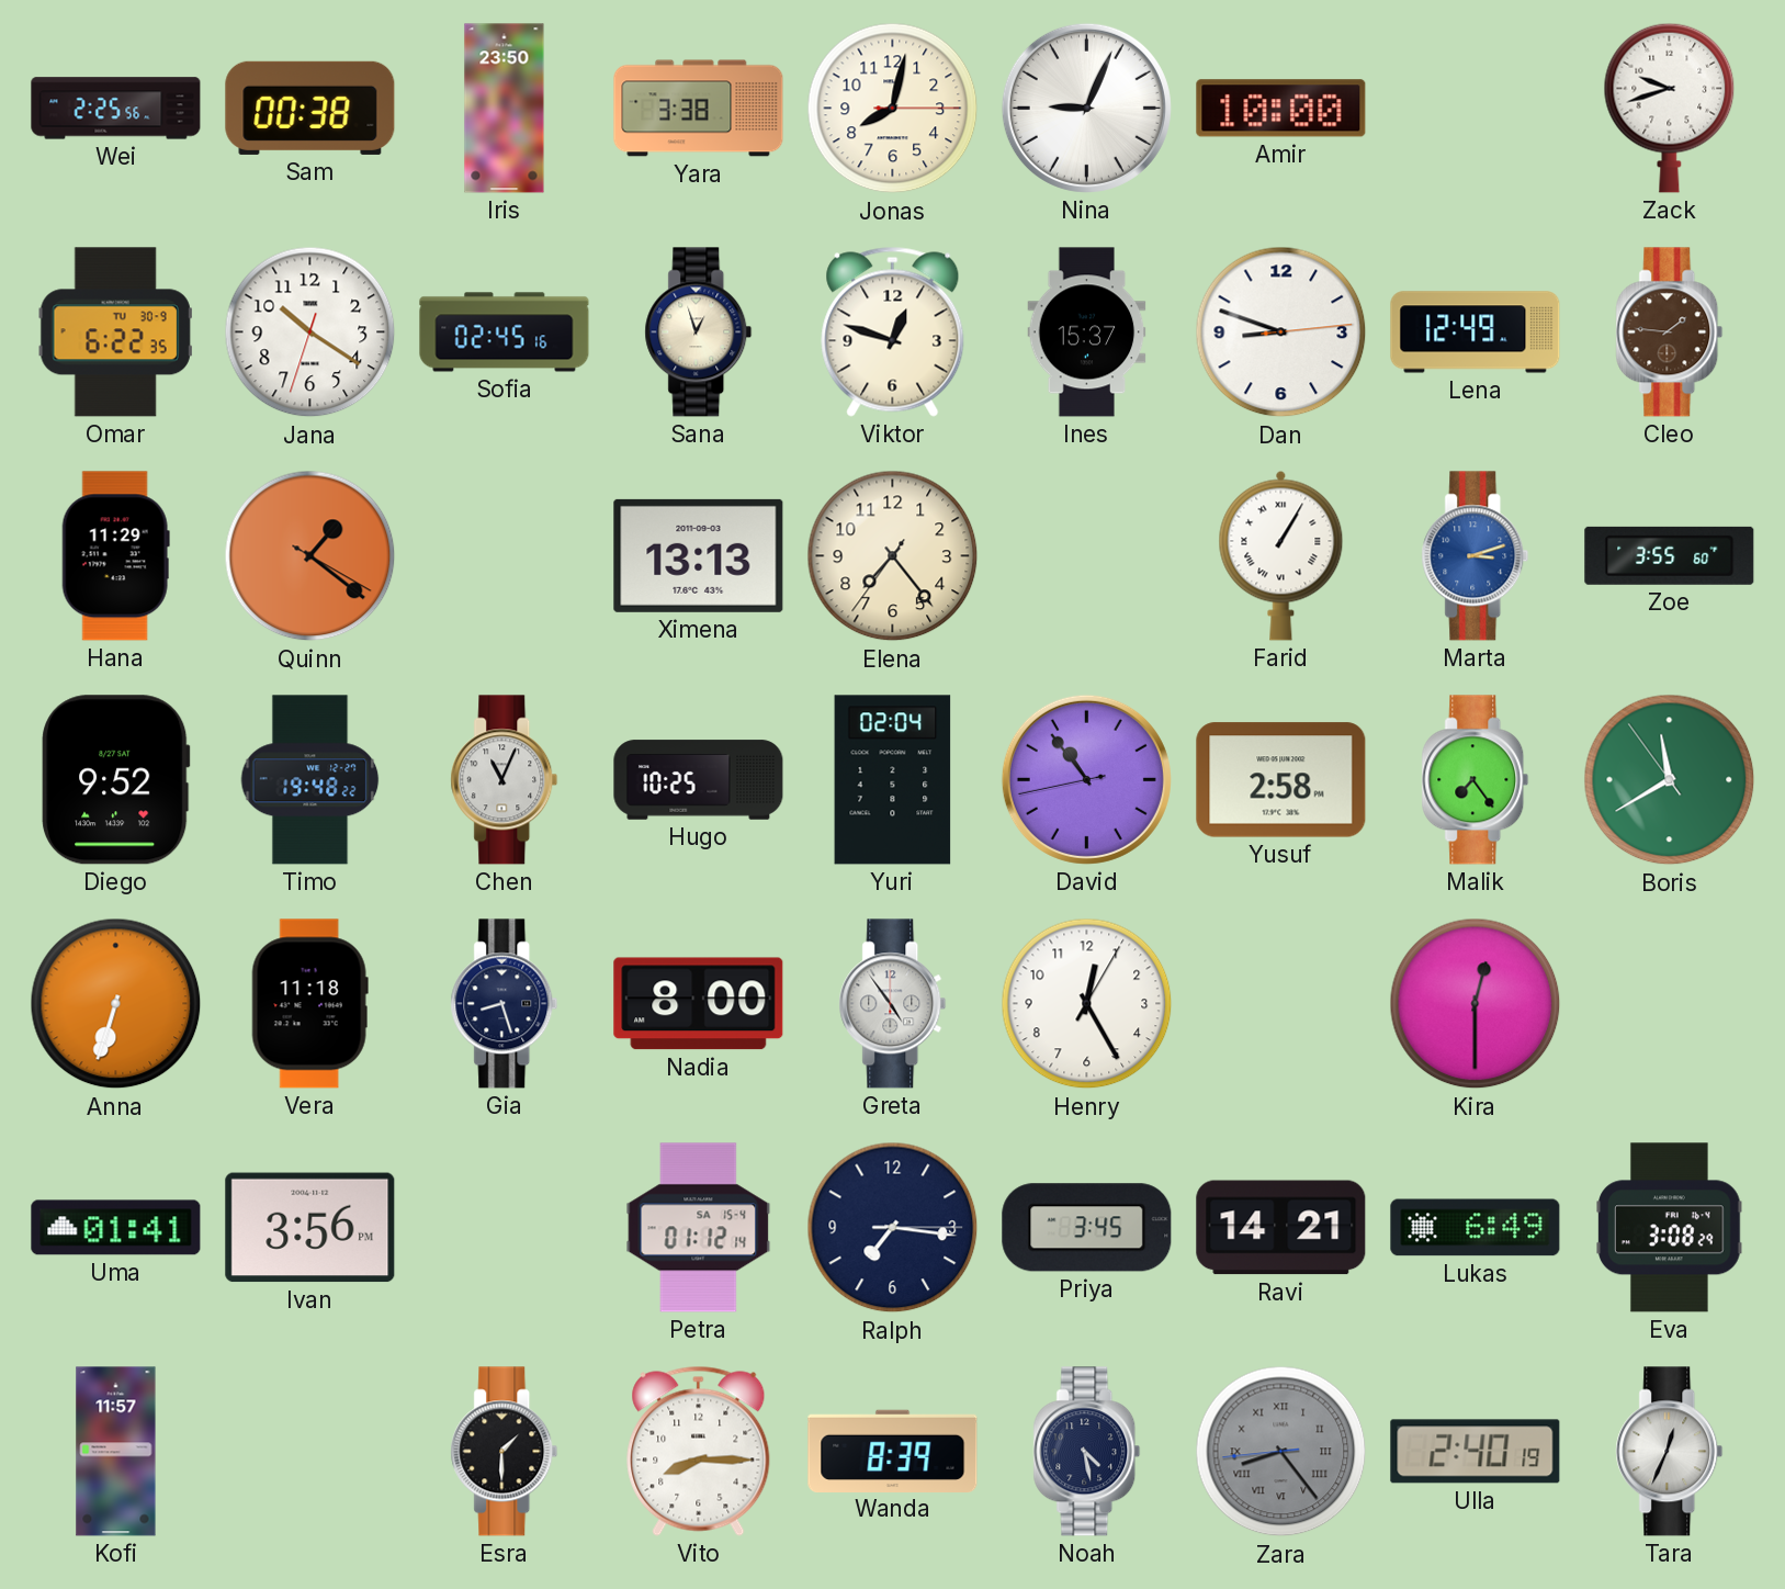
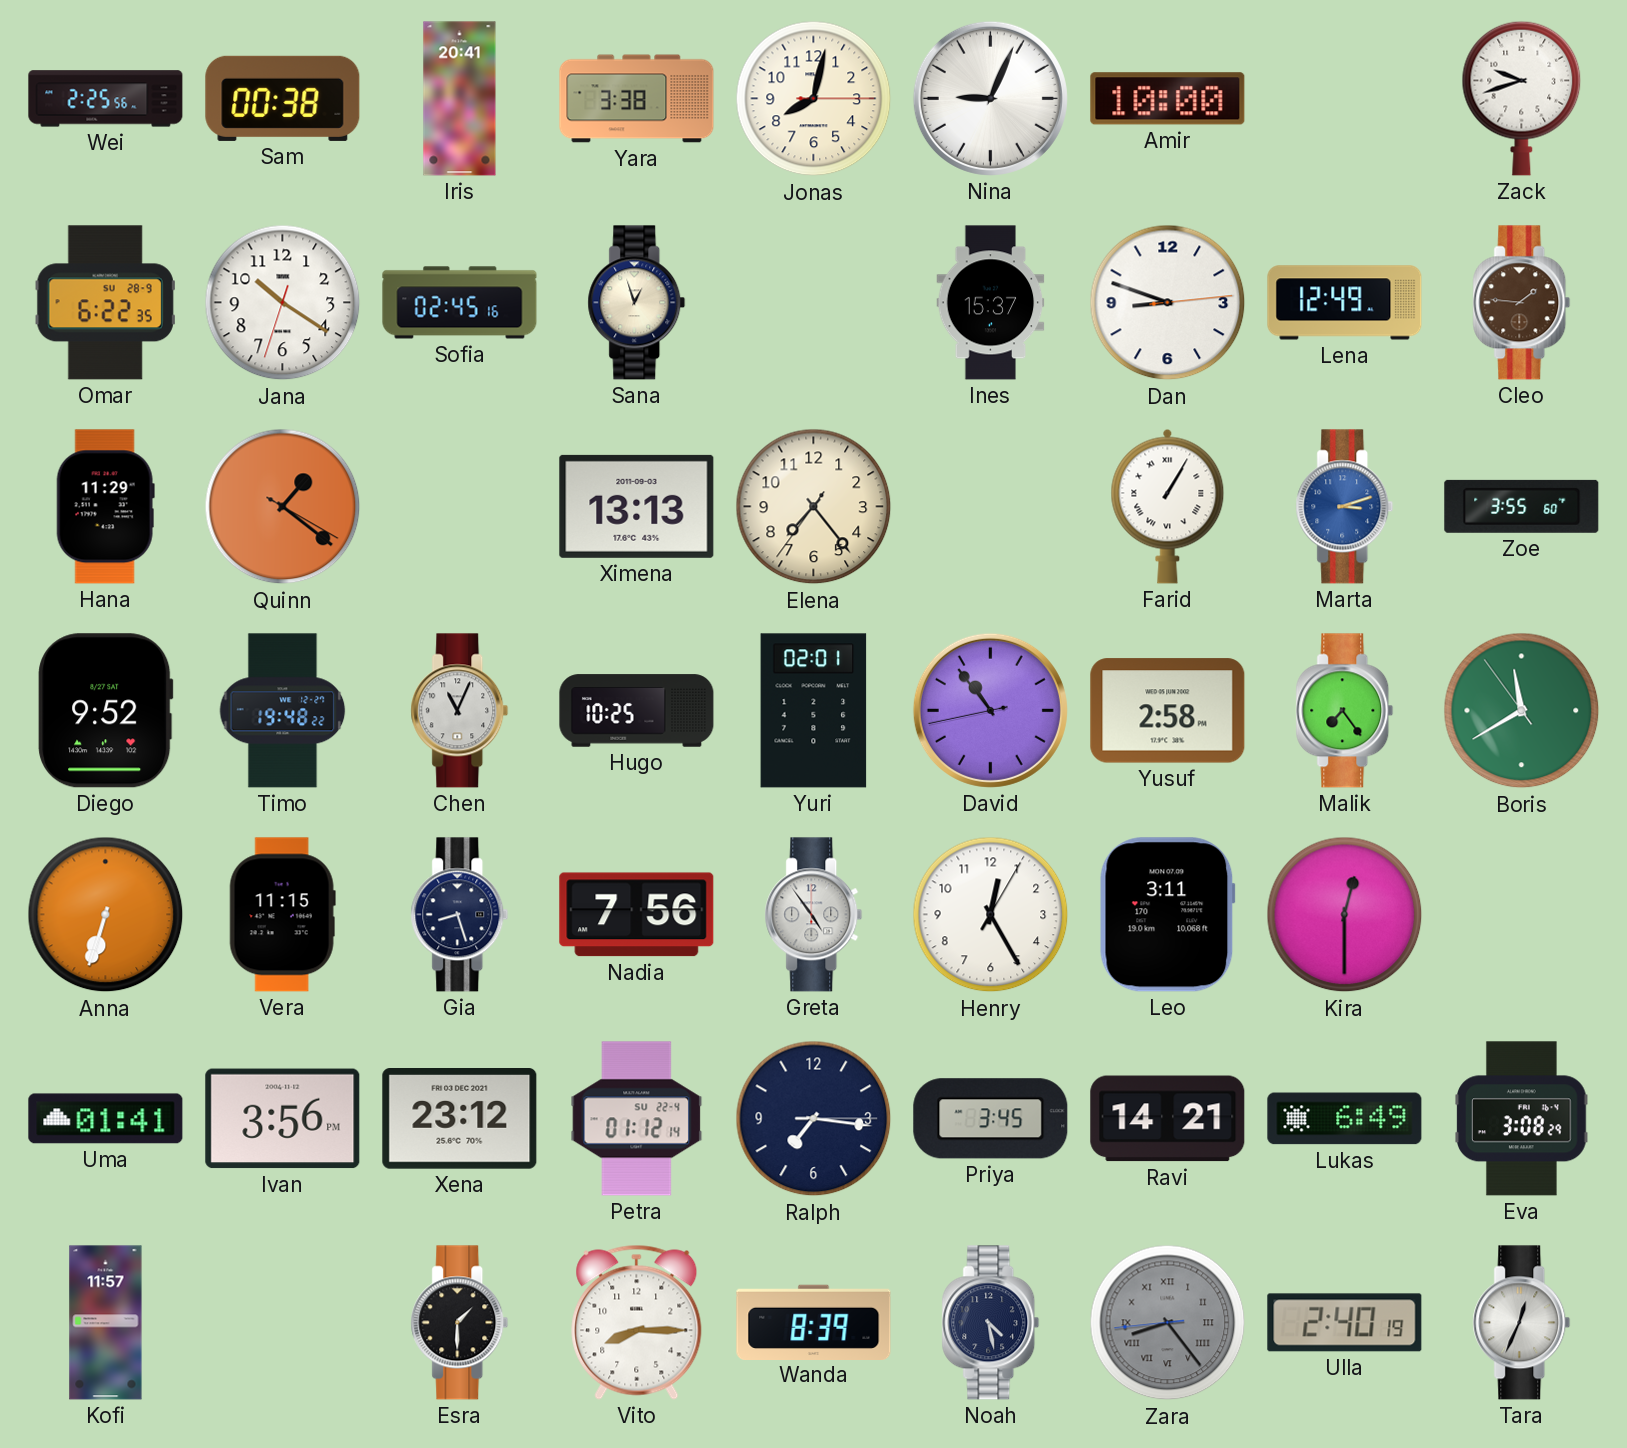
Iris: 23:50 -> 20:41 (460, 99)
Omar date: TU 30-9 -> SU 28-9 (105, 303)
Viktor: 12:48 -> none (893, 331)
Yuri: 02:04 -> 02:01 (814, 711)
Vera: 11:18 -> 11:15 (282, 915)
Nadia: 8:00 -> 7:56 (637, 915)
Leo: none -> 3:11 (1167, 915)
Xena: none -> 23:12 (460, 1119)
Petra date: SA 15-4 -> SU 22-4 (637, 1119)
